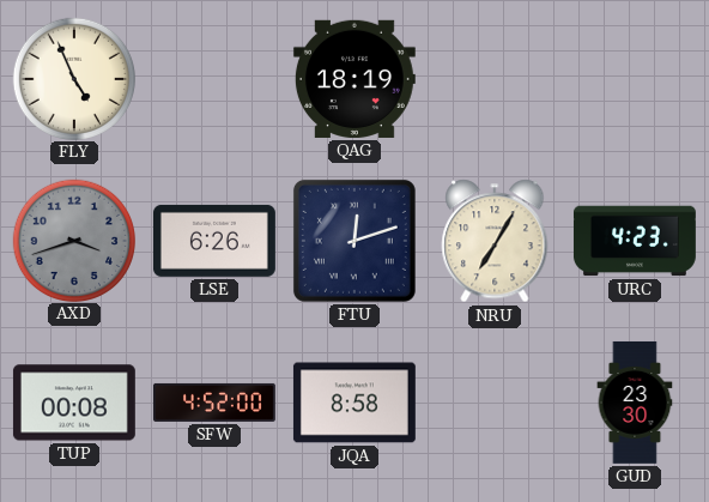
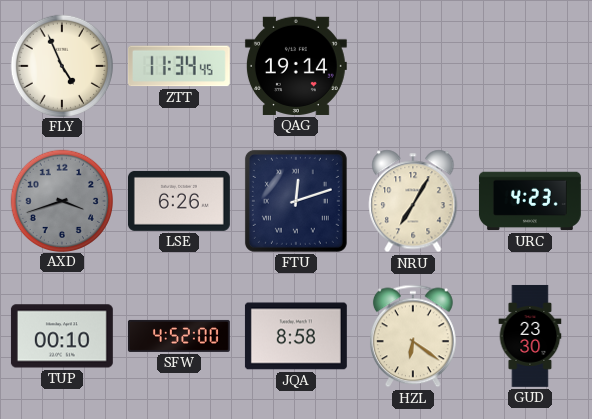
ZTT: none -> 11:34 (179, 66)
QAG: 18:19 -> 19:14 (296, 66)
TUP: 00:08 -> 00:10 (62, 336)
HZL: none -> 6:21 (413, 336)
